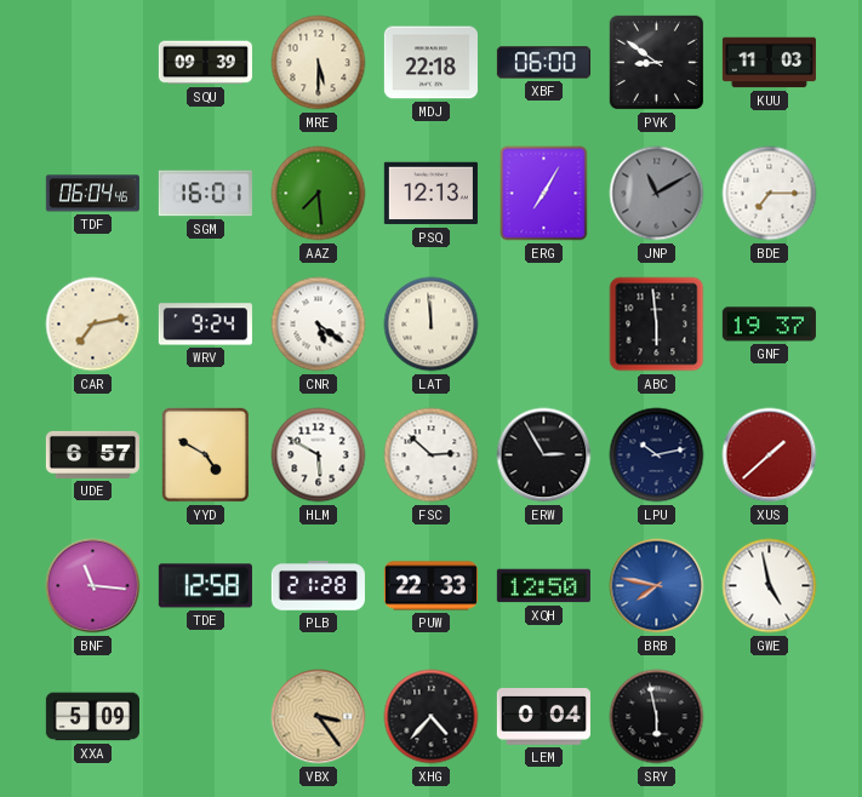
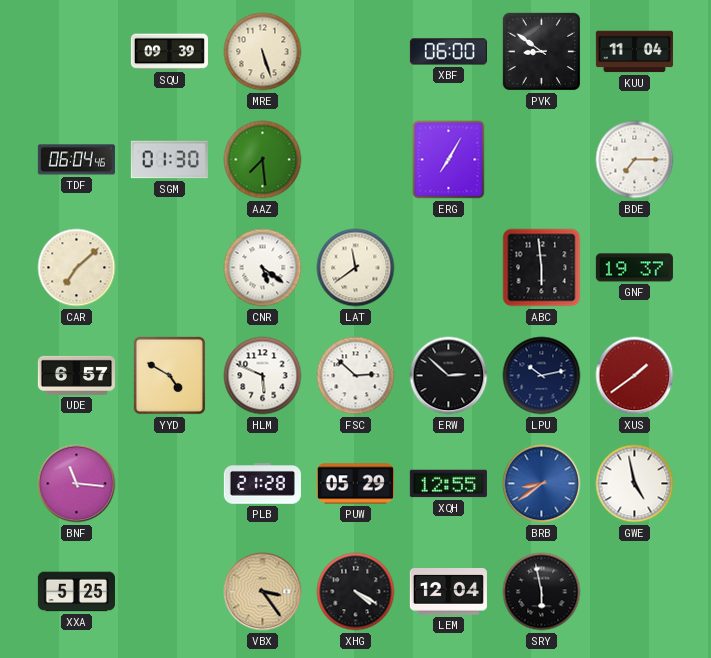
MRE: 5:30 -> 5:27 (263, 52)
MDJ: 22:18 -> none (430, 63)
KUU: 11:03 -> 11:04 (634, 52)
SGM: 16:01 -> 01:30 (169, 160)
PSQ: 12:13 -> none (430, 194)
JNP: 11:10 -> none (657, 194)
CAR: 7:13 -> 7:08 (77, 268)
WRV: 9:24 -> none (205, 325)
LAT: 11:59 -> 11:39 (356, 268)
HLM: 5:50 -> 5:49 (263, 376)
ERW: 2:55 -> 2:52 (449, 376)
XUS: 1:38 -> 1:39 (635, 376)
TDE: 12:58 -> none (205, 586)
PUW: 22:33 -> 05:29 (355, 484)
XQH: 12:50 -> 12:55 (448, 484)
BRB: 7:47 -> 8:39 (542, 484)
XXA: 5:09 -> 5:25 (76, 592)
XHG: 4:37 -> 4:20 (356, 592)
LEM: 0:04 -> 12:04 (448, 592)
